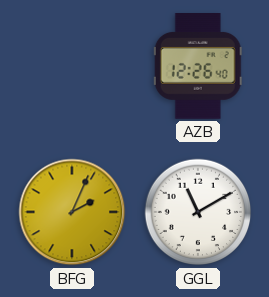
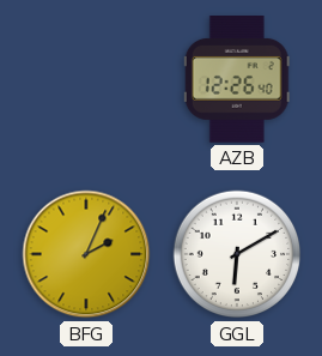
GGL: 11:10 -> 6:10 (237, 254)
